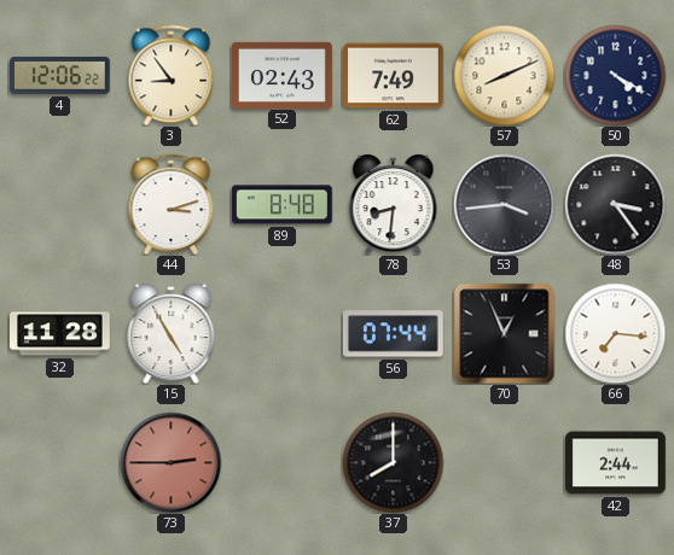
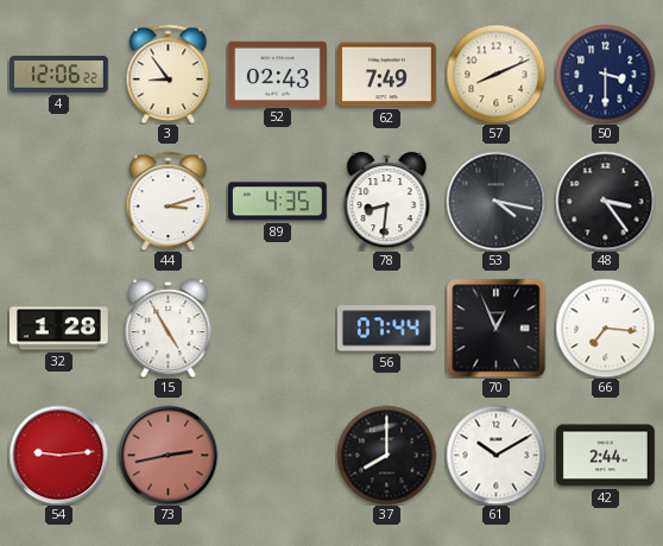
50: 4:20 -> 3:30 (605, 74)
89: 8:48 -> 4:35 (277, 202)
53: 3:44 -> 4:17 (495, 201)
32: 11:28 -> 1:28 (59, 329)
54: none -> 9:14 (58, 455)
73: 2:45 -> 2:43 (168, 455)
61: none -> 10:10 (495, 455)
